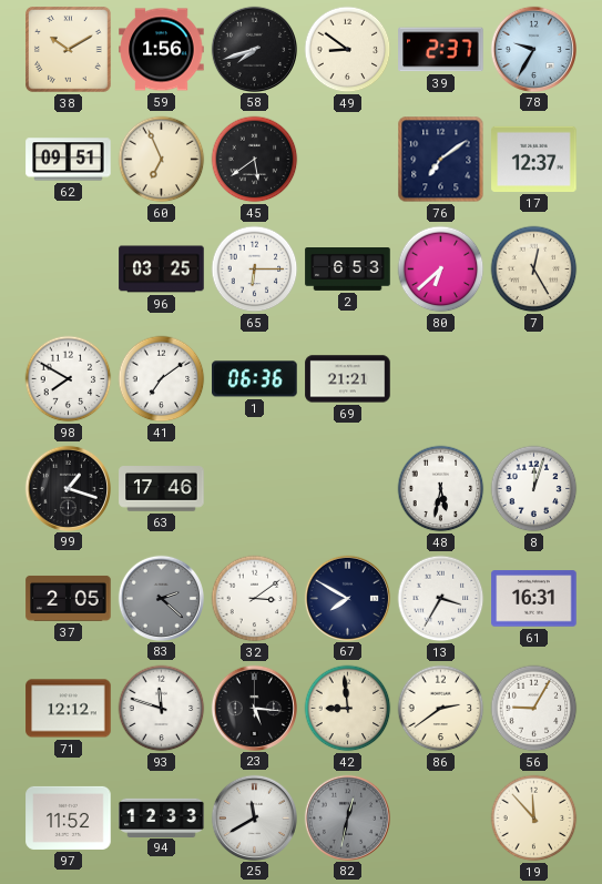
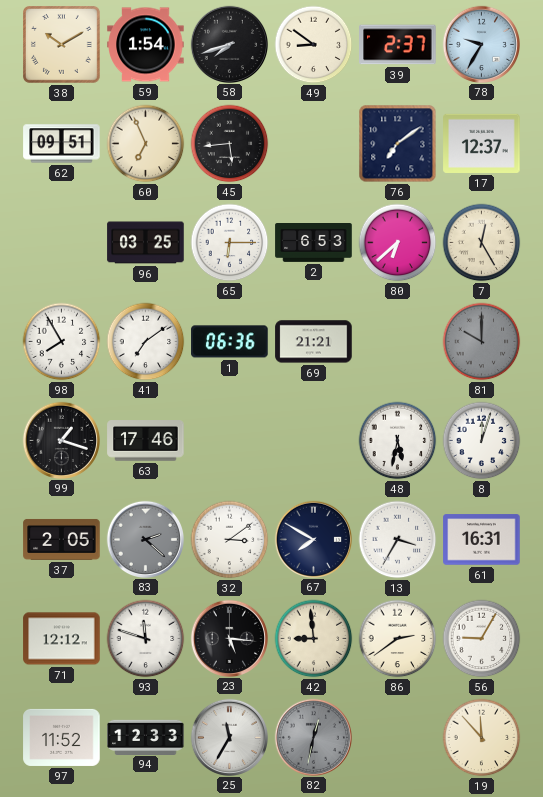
59: 1:56 -> 1:54 (146, 45)
45: 5:39 -> 5:44 (230, 144)
98: 7:50 -> 7:55 (62, 342)
81: none -> 10:00 (482, 342)
25: 11:40 -> 11:35 (229, 737)
